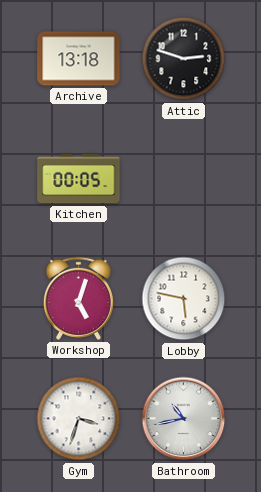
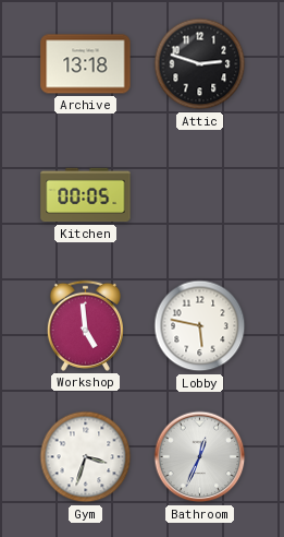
Workshop: 5:03 -> 4:59 (85, 325)
Bathroom: 10:43 -> 12:34 (200, 457)
